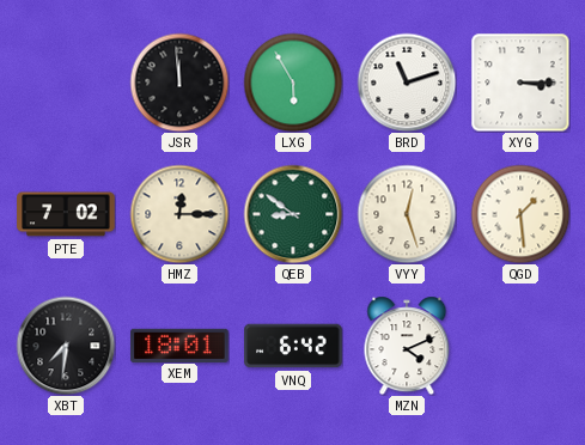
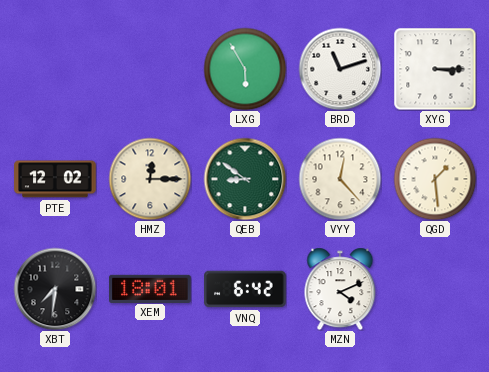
JSR: 11:59 -> none (179, 83)
PTE: 7:02 -> 12:02 (55, 179)
VYY: 12:27 -> 12:23 (340, 179)
